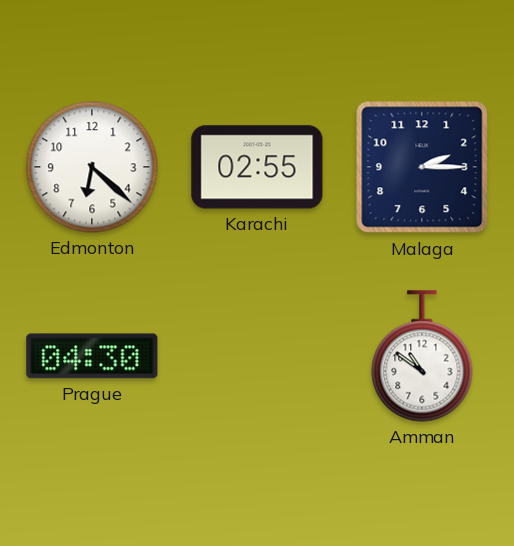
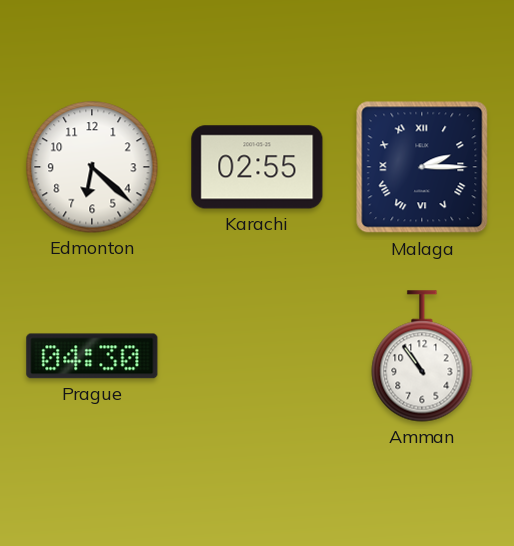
Malaga numerals: Arabic -> Roman (422, 167)
Amman: 10:51 -> 10:54 (422, 356)
